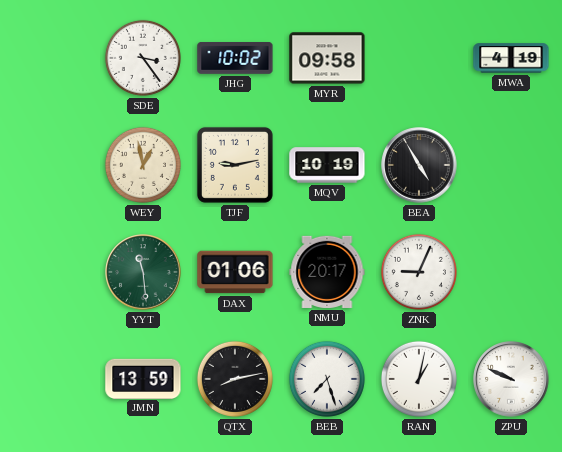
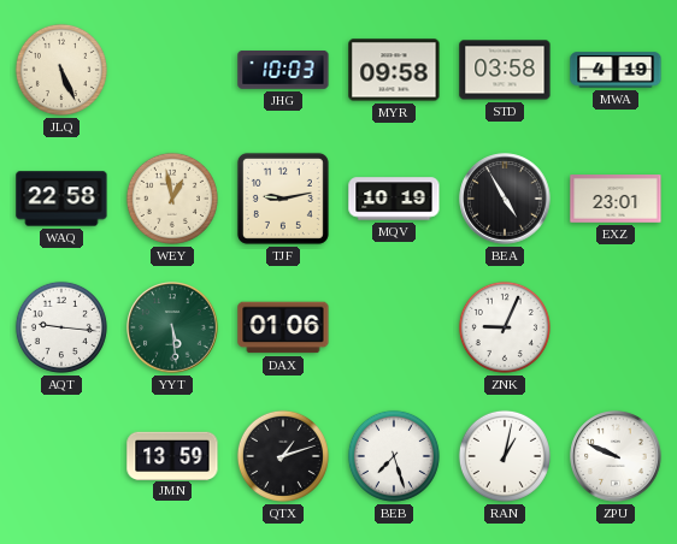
JLQ: none -> 5:26 (61, 70)
SDE: 3:24 -> none (143, 58)
JHG: 10:02 -> 10:03 (283, 71)
STD: none -> 03:58 (505, 70)
WAQ: none -> 22:58 (61, 199)
EXZ: none -> 23:01 (616, 200)
AQT: none -> 9:16 (61, 327)
YYT: 11:29 -> 5:29 (172, 327)
NMU: 20:17 -> none (327, 272)
QTX: 8:13 -> 1:12 (283, 456)
